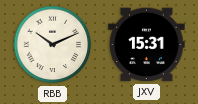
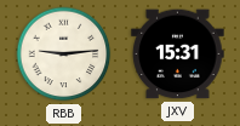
RBB: 10:11 -> 9:14 (64, 55)
